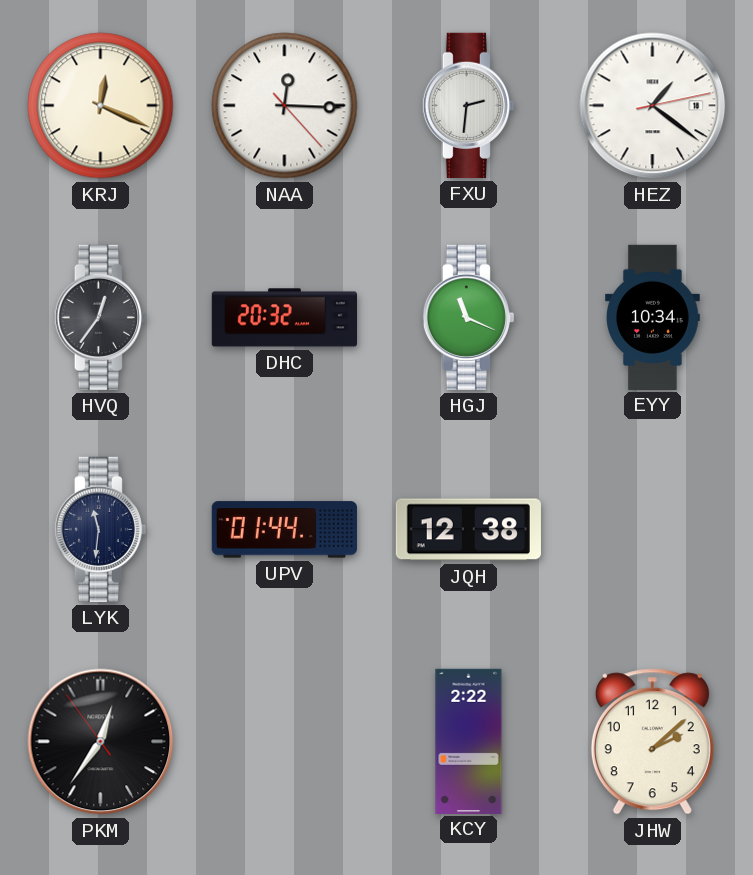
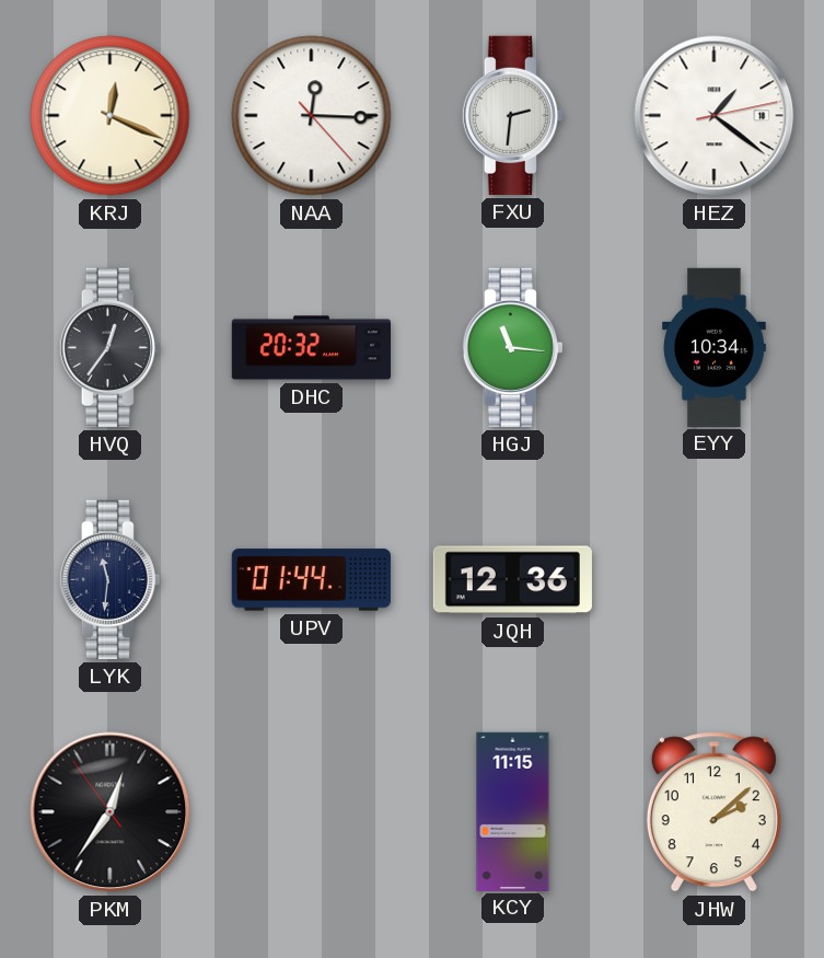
HGJ: 11:19 -> 11:16 (512, 347)
JQH: 12:38 -> 12:36 (512, 580)
KCY: 2:22 -> 11:15 (513, 811)
